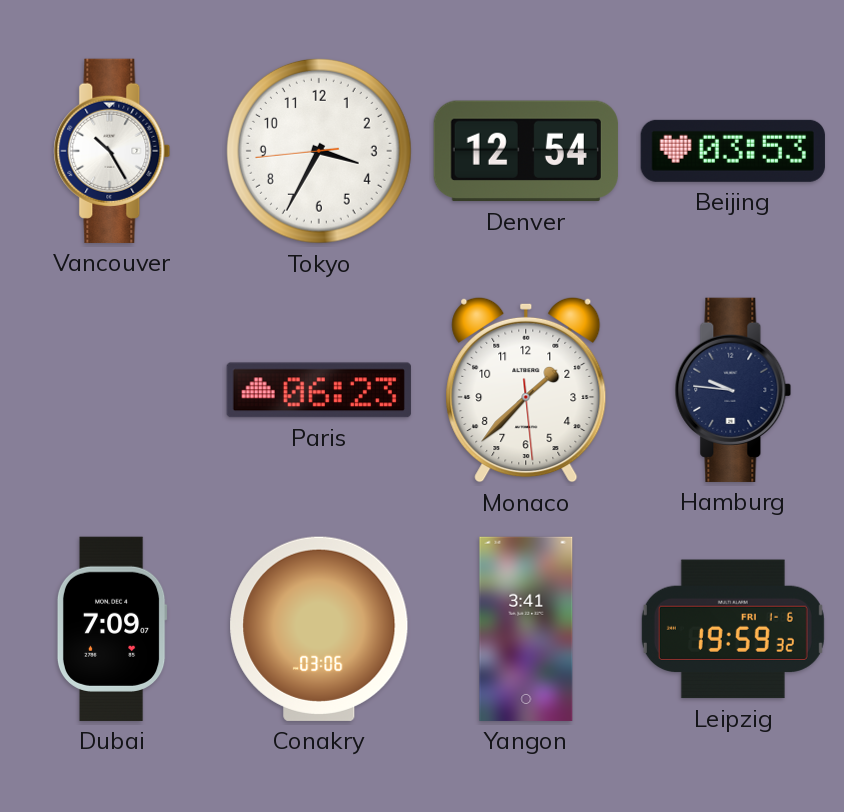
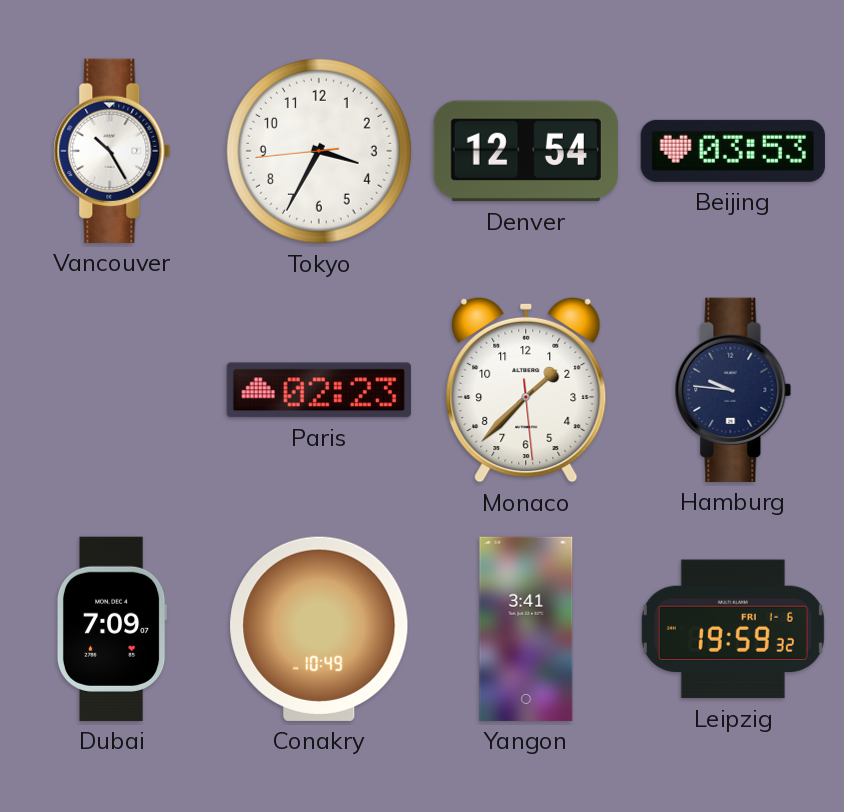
Paris: 06:23 -> 02:23 (319, 390)
Conakry: 03:06 -> 10:49 (319, 629)
